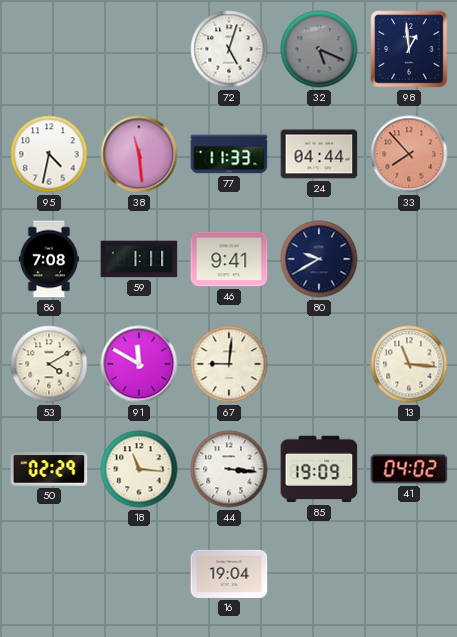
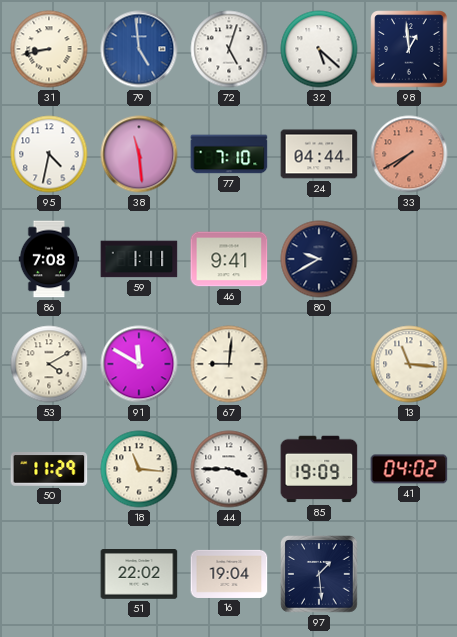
31: none -> 8:43 (49, 49)
79: none -> 4:59 (139, 49)
32: 5:19 -> 5:22 (319, 49)
32 dial: grey -> white (319, 49)
77: 11:33 -> 7:10 (229, 154)
33: 7:53 -> 7:40 (409, 154)
50: 02:29 -> 11:29 (49, 470)
44: 3:16 -> 3:45 (229, 469)
51: none -> 22:02 (139, 575)
97: none -> 1:29 (319, 574)
